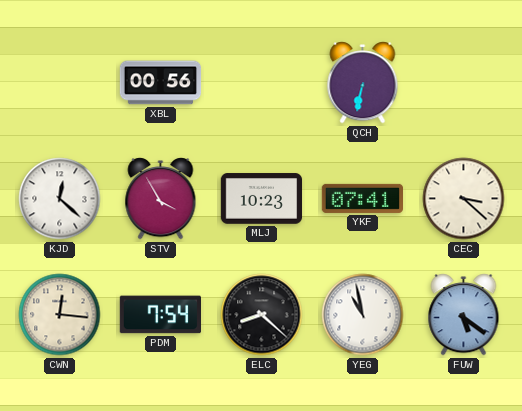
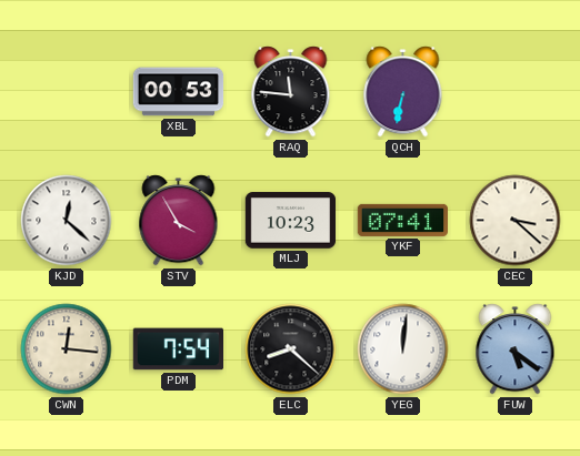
XBL: 00:56 -> 00:53 (179, 92)
RAQ: none -> 11:46 (291, 92)
YEG: 10:58 -> 12:01 (403, 349)
